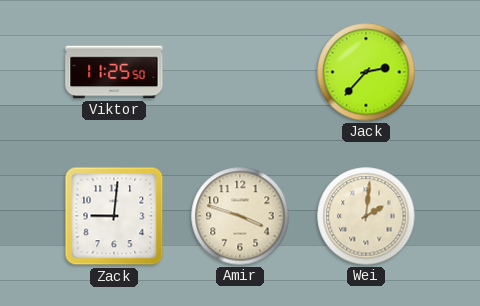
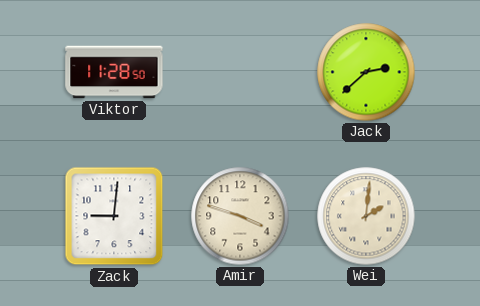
Viktor: 11:25 -> 11:28 (114, 72)
Jack: 2:37 -> 2:38 (366, 72)
